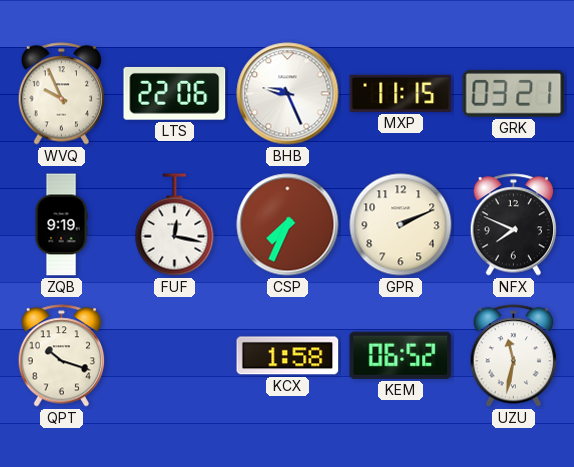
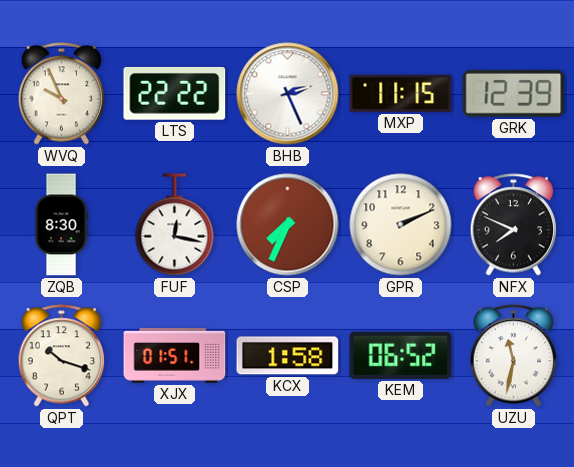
LTS: 22:06 -> 22:22 (175, 93)
BHB: 9:26 -> 2:26 (288, 94)
GRK: 03:21 -> 12:39 (514, 93)
ZQB: 9:19 -> 8:30 (61, 225)
XJX: none -> 01:51 (175, 355)
